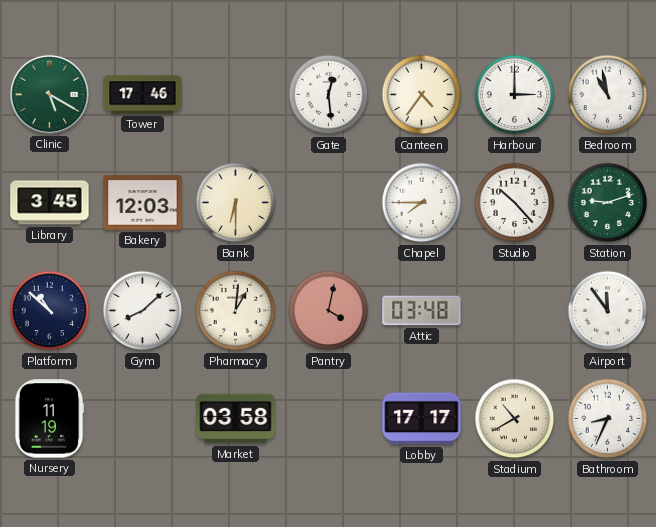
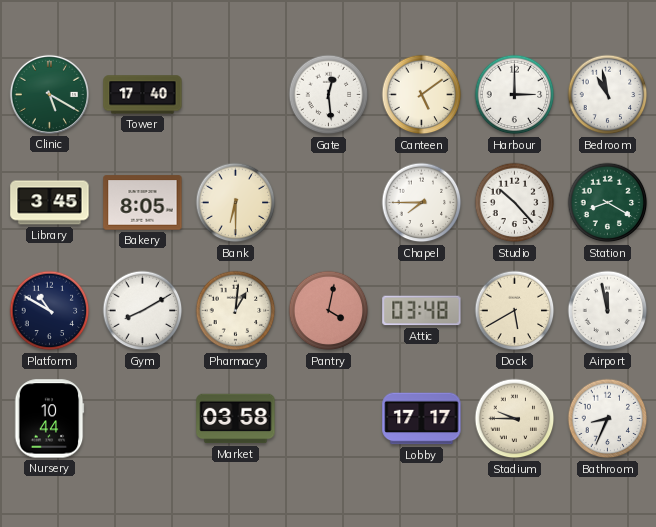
Tower: 17:46 -> 17:40 (143, 95)
Canteen: 4:36 -> 5:09 (422, 95)
Bakery: 12:03 -> 8:05 (143, 203)
Station: 9:12 -> 8:20 (608, 203)
Platform: 10:52 -> 10:50 (50, 311)
Gym: 8:08 -> 8:10 (143, 311)
Dock: none -> 5:40 (515, 311)
Airport: 11:54 -> 11:58 (608, 311)
Nursery: 11:19 -> 10:44 (49, 419)
Stadium: 10:40 -> 9:45 (515, 419)
